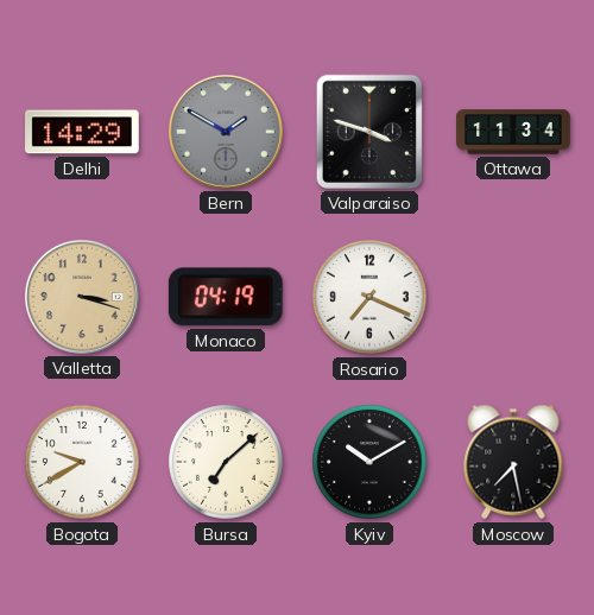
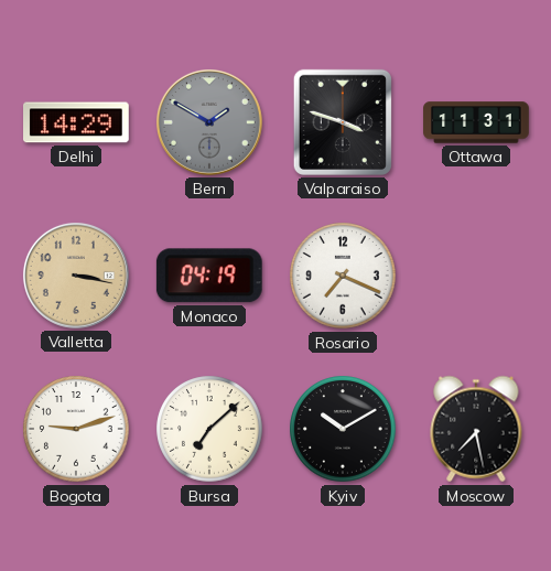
Ottawa: 11:34 -> 11:31 (476, 122)
Valletta: 3:18 -> 3:17 (76, 276)
Bogota: 9:40 -> 9:12 (76, 429)
